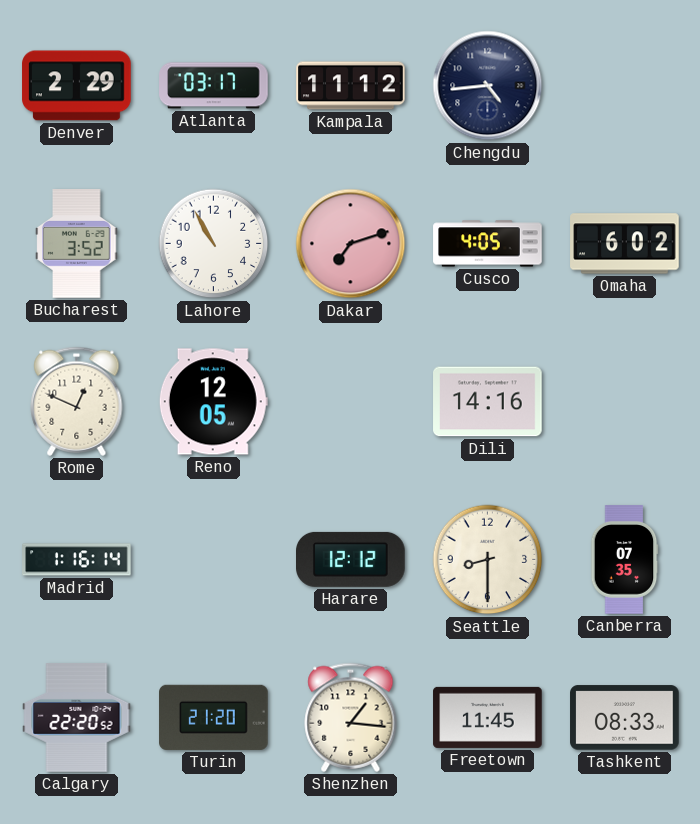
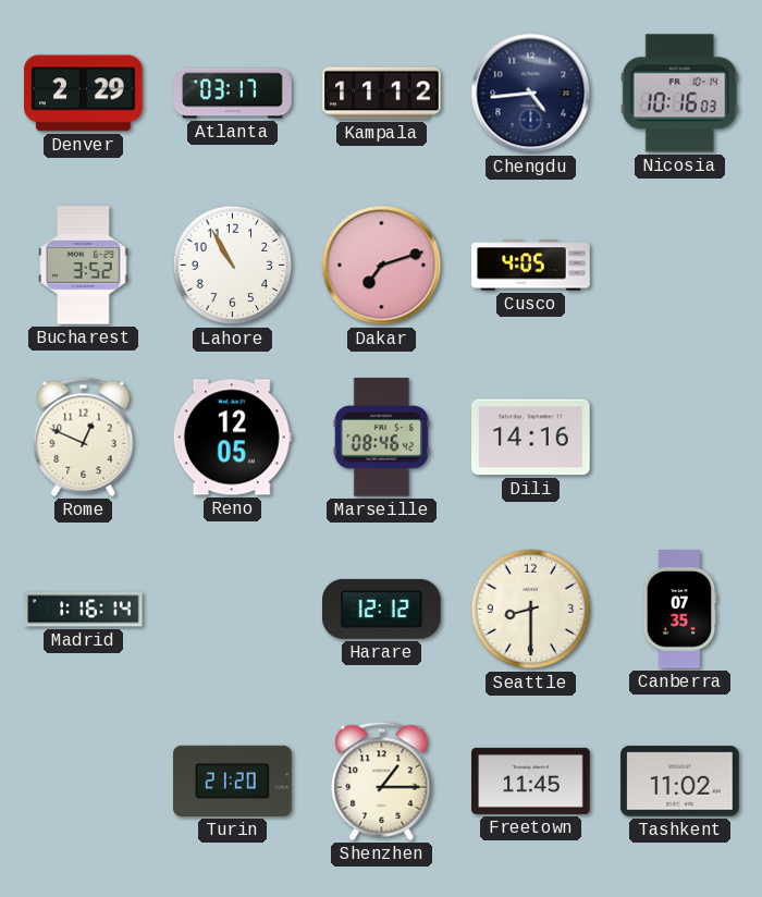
Nicosia: none -> 10:16 (679, 94)
Omaha: 6:02 -> none (625, 244)
Marseille: none -> 08:46 (381, 438)
Calgary: 22:20 -> none (77, 718)
Shenzhen: 1:16 -> 1:15 (382, 781)
Tashkent: 08:33 -> 11:02 (680, 782)
